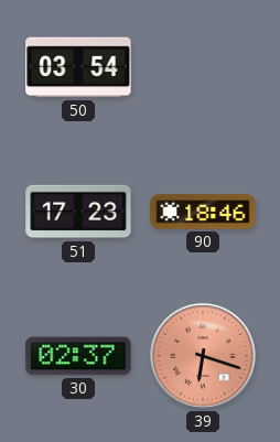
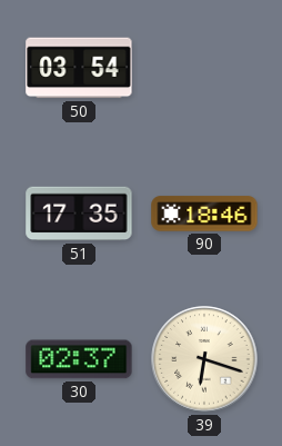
51: 17:23 -> 17:35 (79, 214)
39 dial: salmon -> cream (204, 359)
